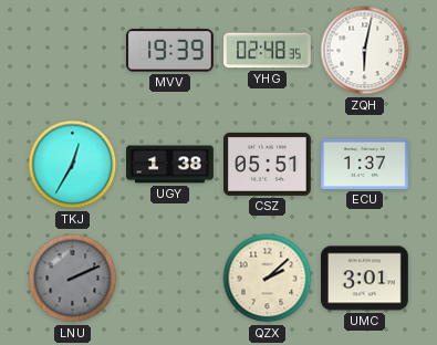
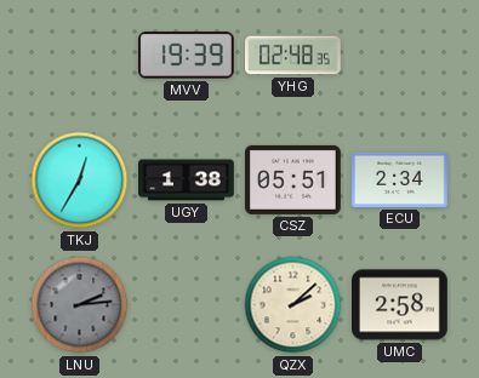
ZQH: 6:02 -> none (365, 51)
ECU: 1:37 -> 2:34 (400, 179)
LNU: 2:11 -> 2:14 (80, 305)
UMC: 3:01 -> 2:58 (400, 305)
